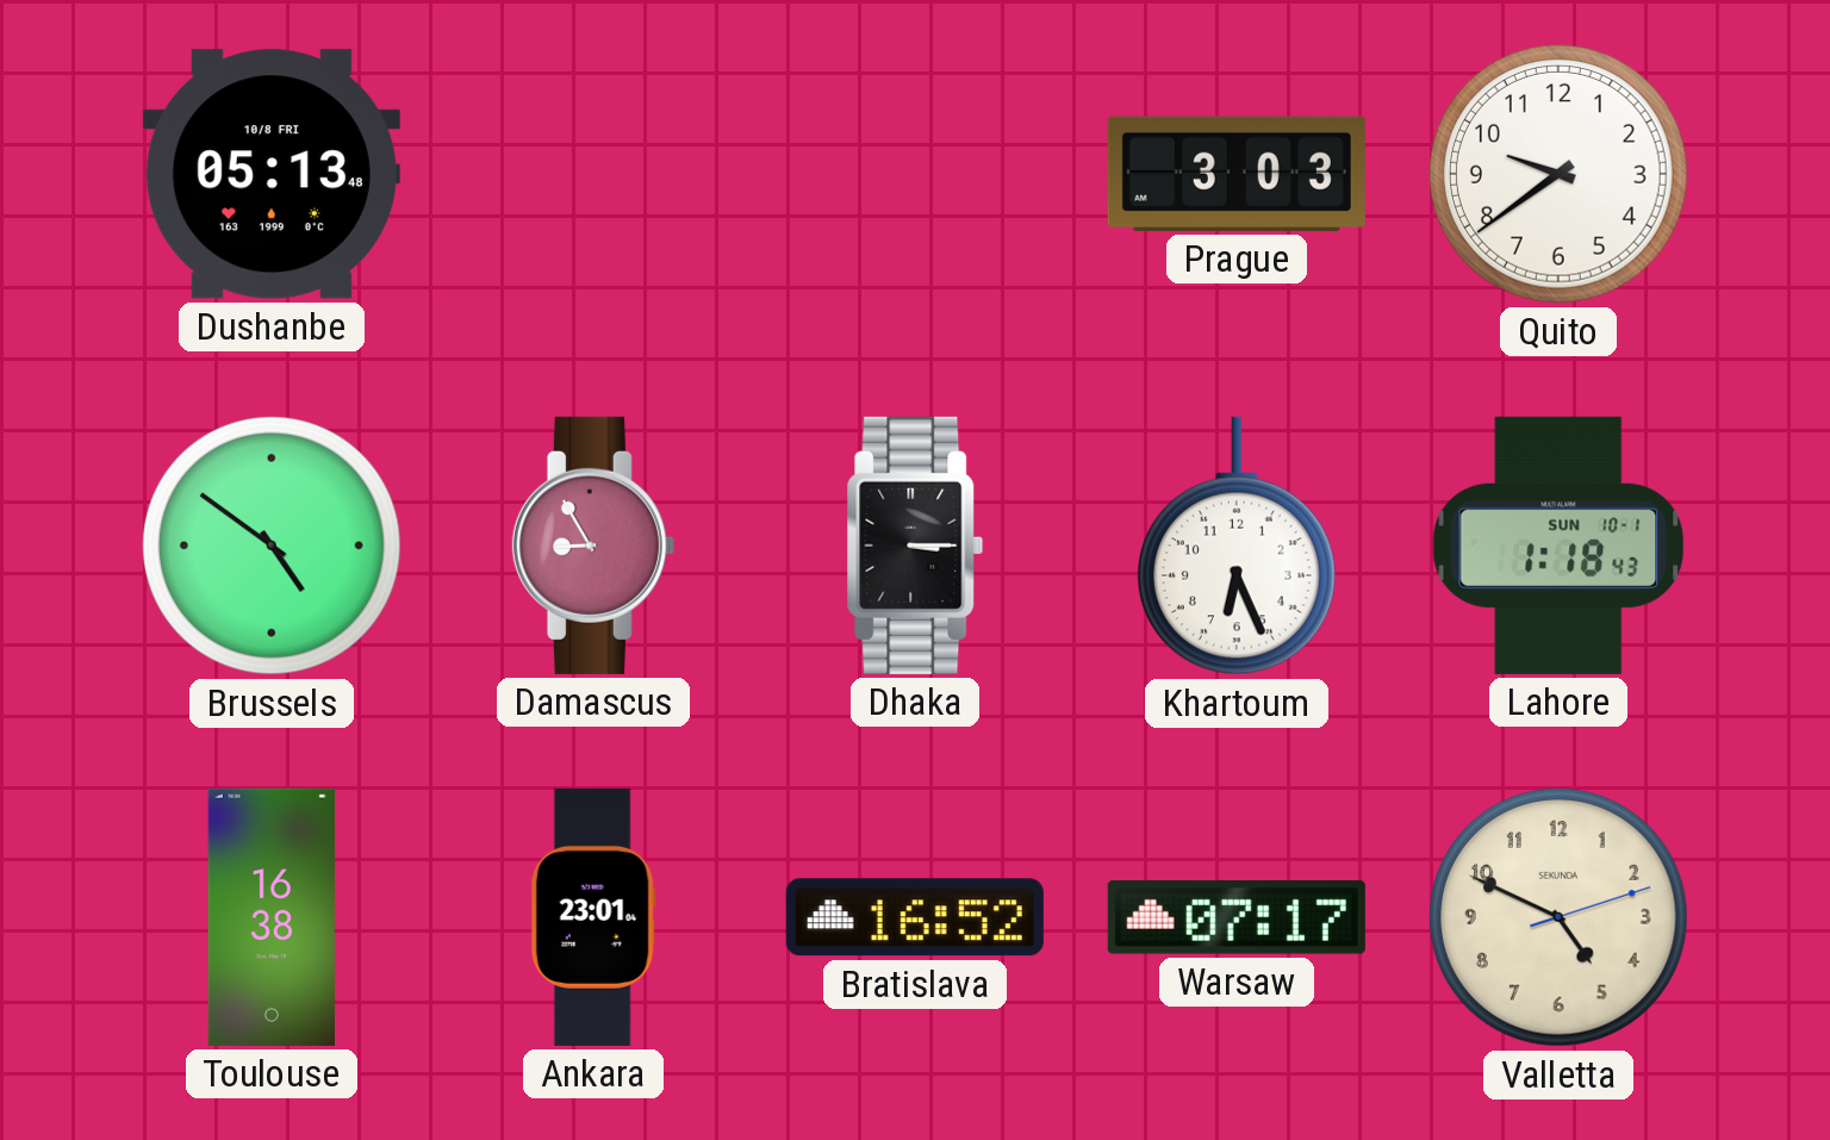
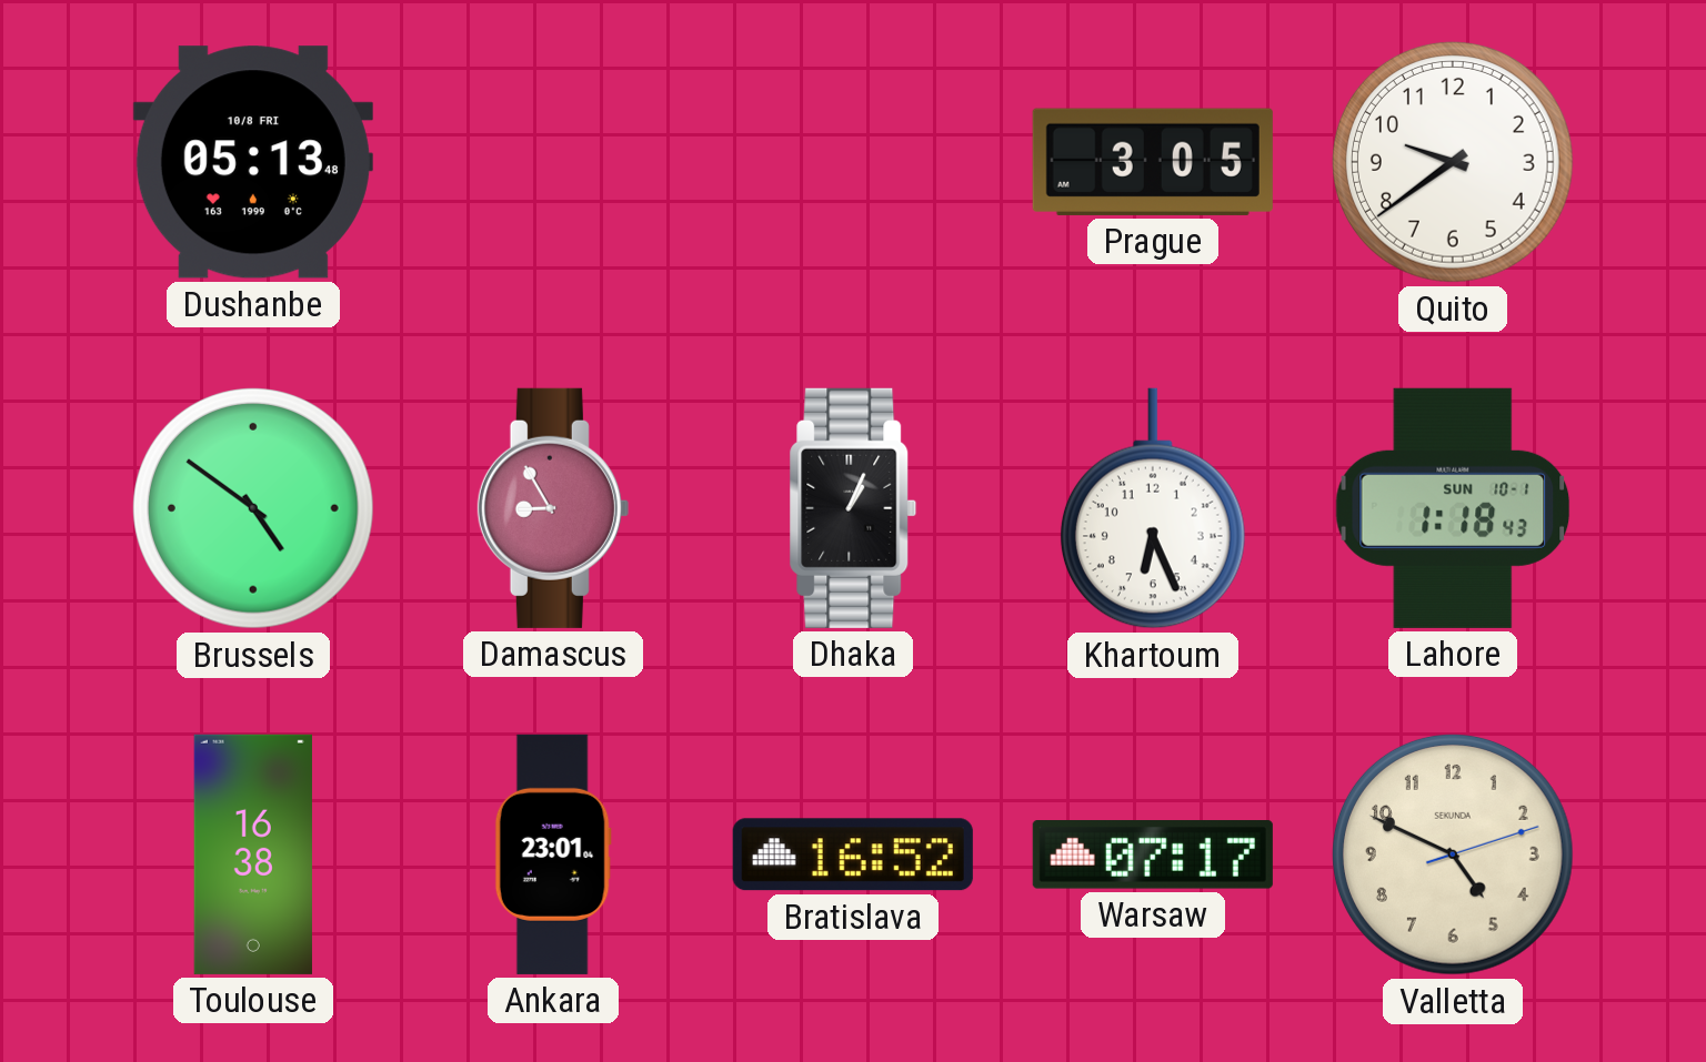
Prague: 3:03 -> 3:05 (1153, 162)
Dhaka: 3:15 -> 1:04 (853, 508)
